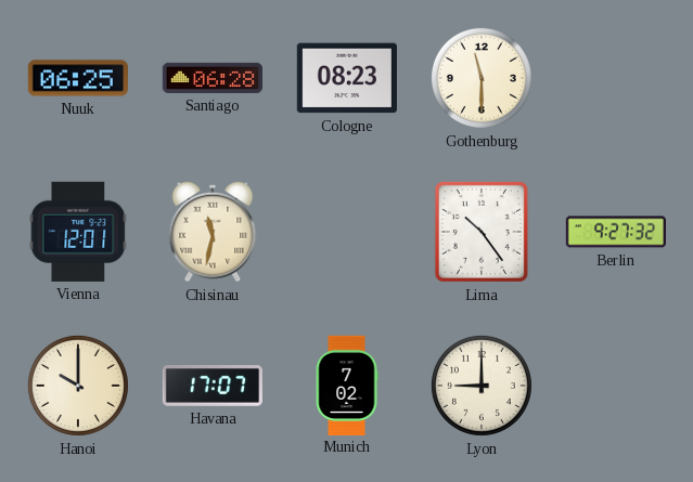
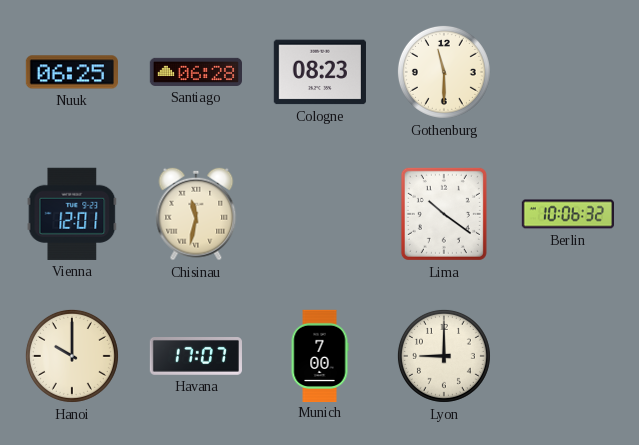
Lima: 10:24 -> 10:21 (444, 214)
Berlin: 9:27 -> 10:06 (567, 214)
Munich: 7:02 -> 7:00 (320, 355)
